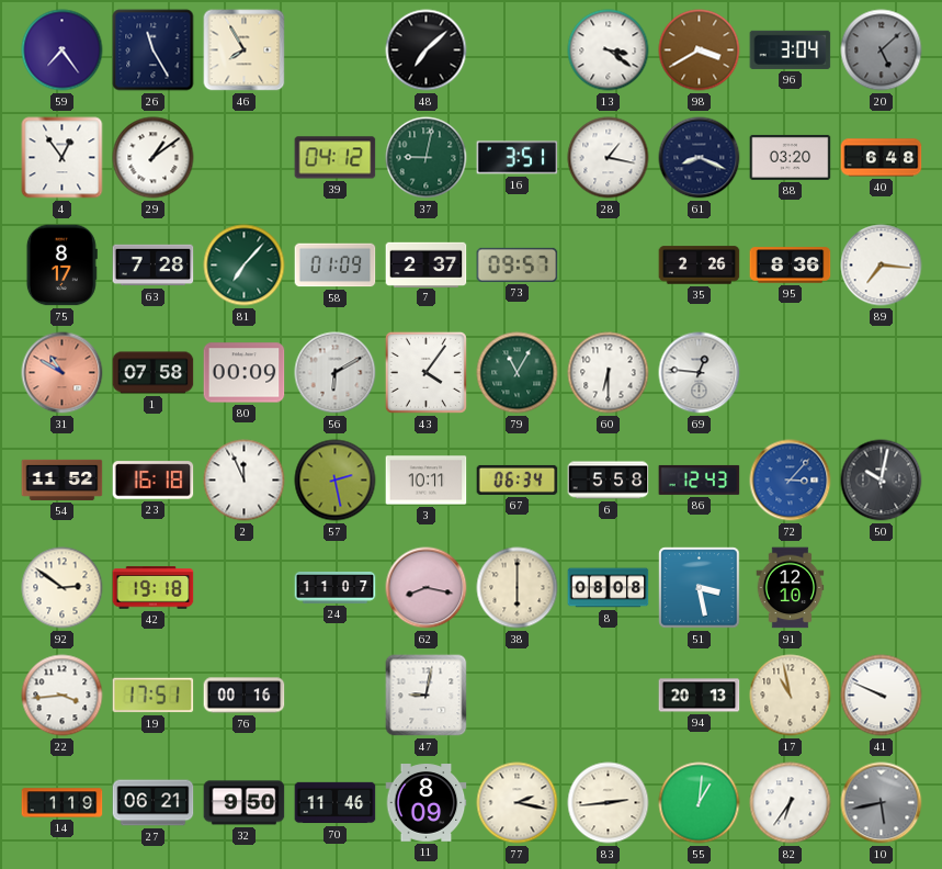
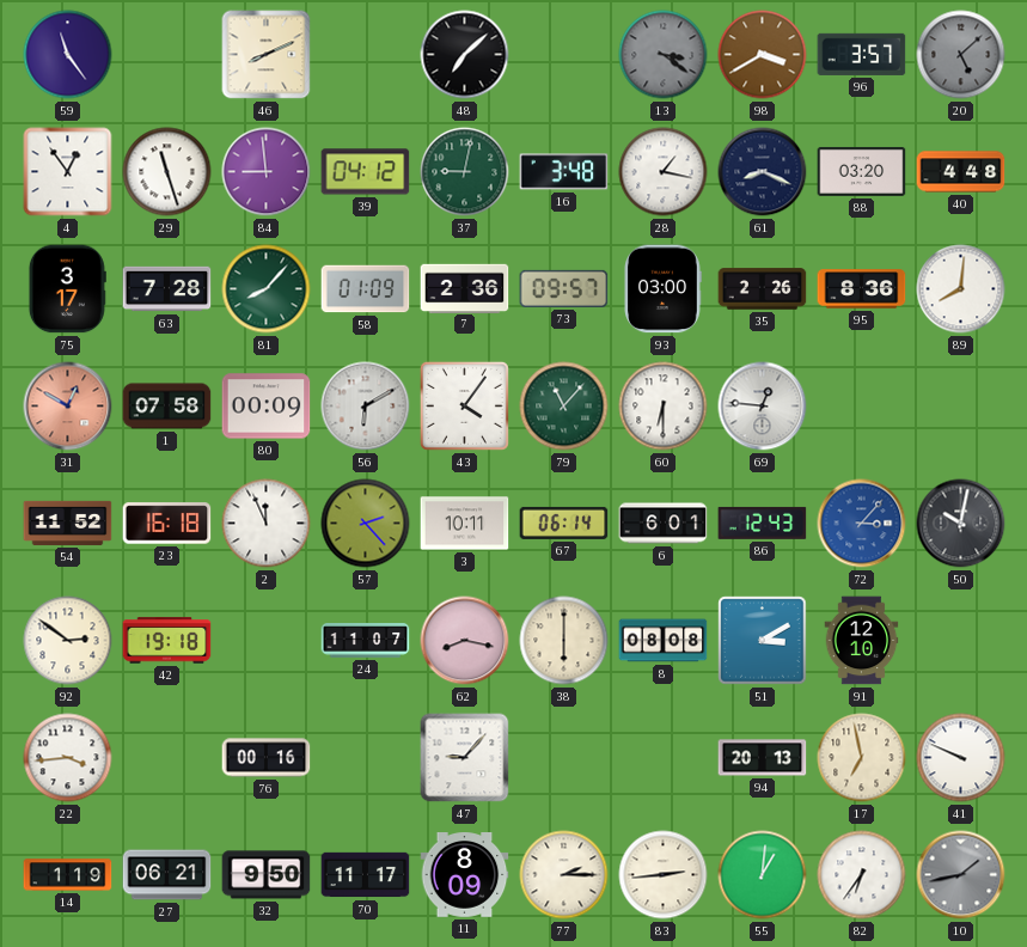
59: 7:24 -> 11:24 (68, 55)
26: 11:25 -> none (154, 50)
46: 7:55 -> 8:11 (267, 55)
13 dial: white -> grey (664, 55)
96: 3:04 -> 3:57 (862, 54)
29: 1:09 -> 11:27 (167, 172)
84: none -> 8:59 (267, 172)
16: 3:51 -> 3:48 (564, 172)
40: 6:48 -> 4:48 (961, 172)
75: 8:17 -> 3:17 (67, 289)
81: 7:07 -> 8:07 (267, 289)
7: 2:37 -> 2:36 (465, 288)
93: none -> 03:00 (662, 289)
89: 7:16 -> 8:01 (961, 289)
31: 10:50 -> 12:50 (68, 407)
79: 11:05 -> 11:07 (564, 407)
57: 2:28 -> 2:23 (366, 524)
67: 06:34 -> 06:14 (564, 523)
6: 5:58 -> 6:01 (664, 524)
51: 3:28 -> 3:10 (763, 641)
19: 17:51 -> none (154, 696)
47: 9:02 -> 9:07 (465, 758)
17: 10:58 -> 6:58 (862, 758)
70: 11:46 -> 11:17 (366, 875)
77: 2:17 -> 2:15 (564, 875)
10: 5:43 -> 1:43 (961, 875)
